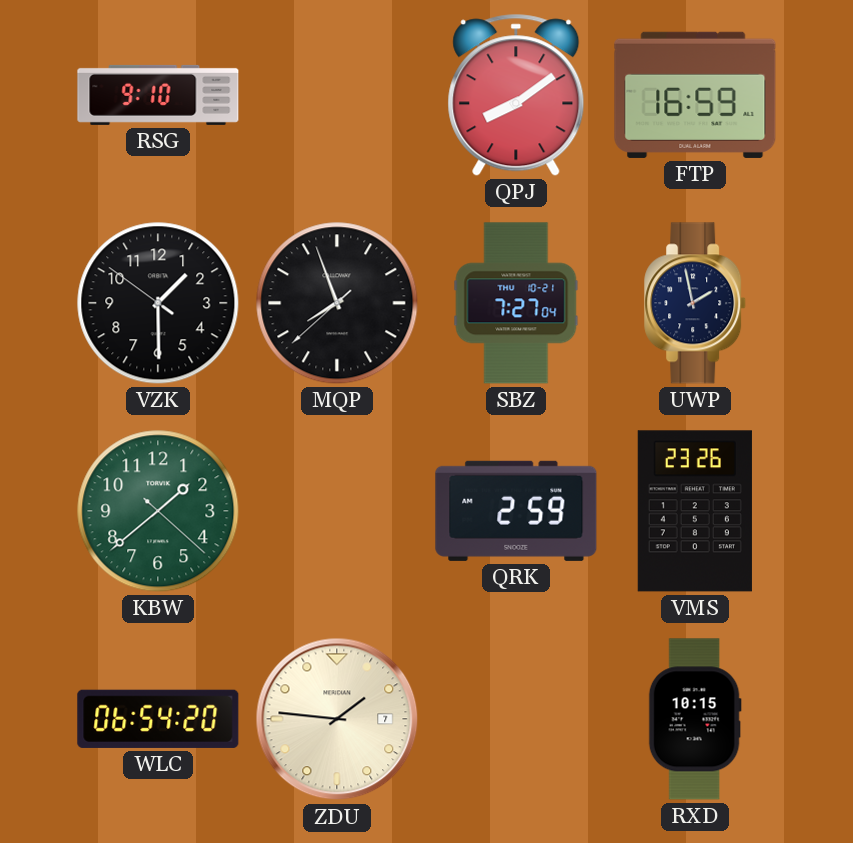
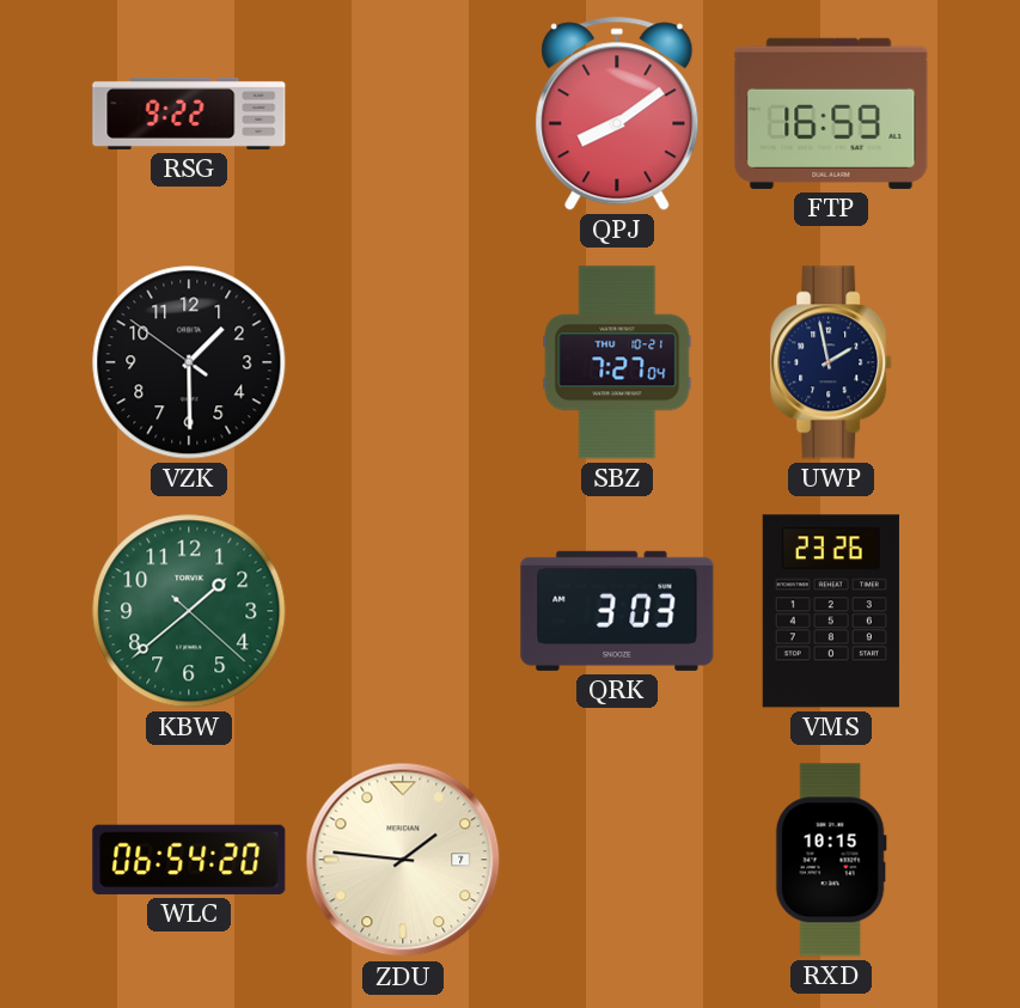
RSG: 9:10 -> 9:22 (189, 114)
MQP: 7:56 -> none (337, 303)
QRK: 2:59 -> 3:03 (617, 611)
